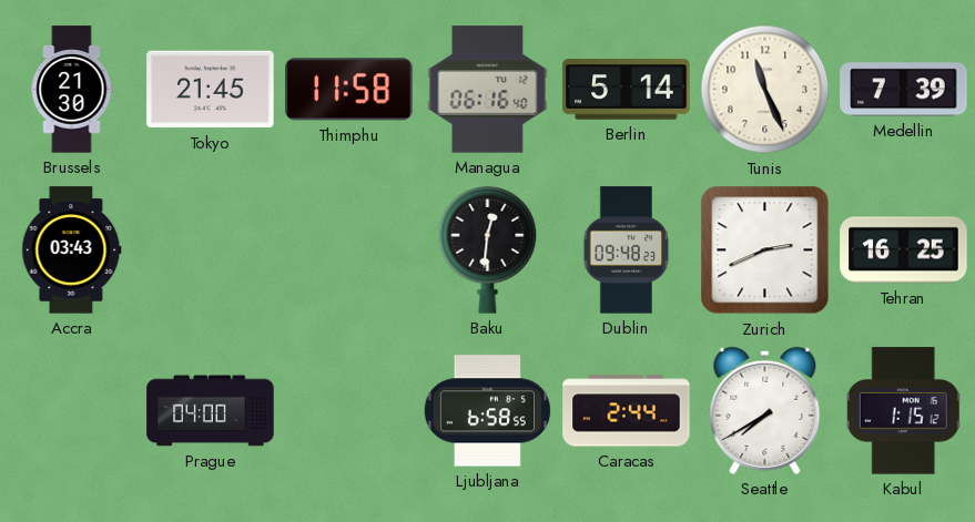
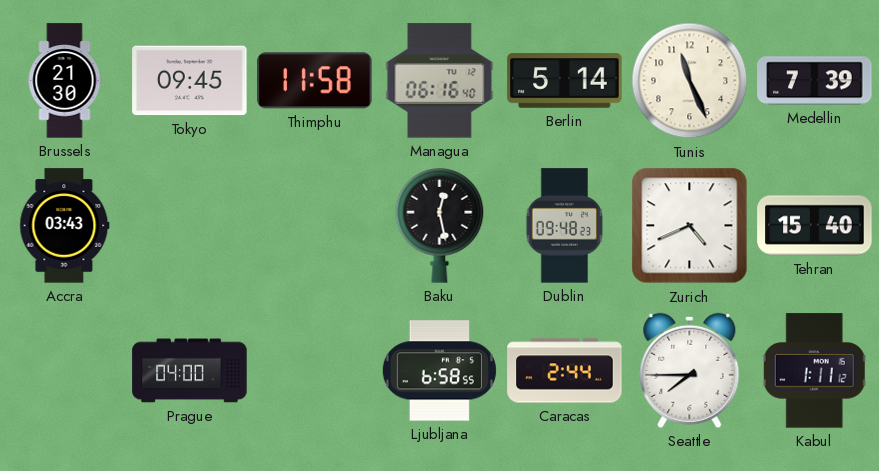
Tokyo: 21:45 -> 09:45 (190, 81)
Baku: 12:31 -> 12:28 (440, 225)
Zurich: 2:41 -> 4:41 (690, 226)
Tehran: 16:25 -> 15:40 (815, 226)
Seattle: 7:40 -> 7:45 (690, 370)
Kabul: 1:15 -> 1:11 (815, 371)
